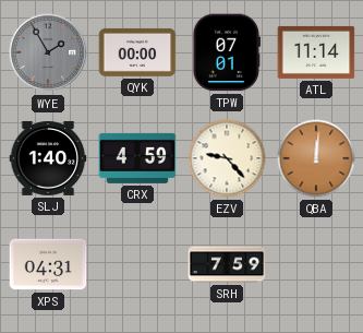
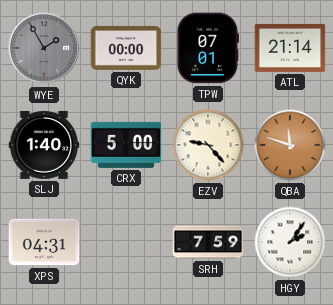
ATL: 11:14 -> 21:14 (290, 48)
CRX: 4:59 -> 5:00 (126, 145)
QBA: 12:01 -> 11:48 (290, 145)
HGY: none -> 2:06 (290, 242)
